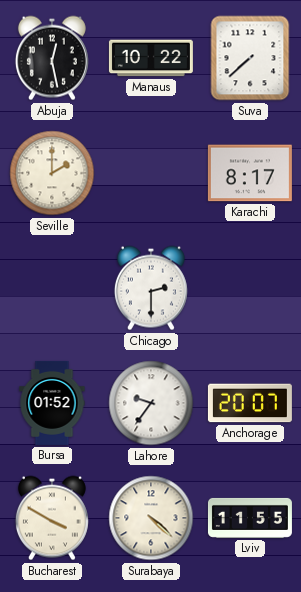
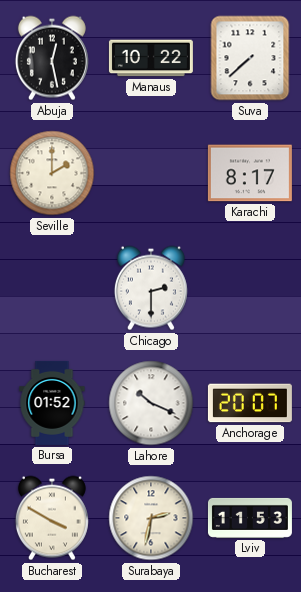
Lahore: 9:36 -> 10:19 (151, 403)
Surabaya: 4:22 -> 2:32 (151, 518)
Lviv: 11:55 -> 11:53 (250, 518)
